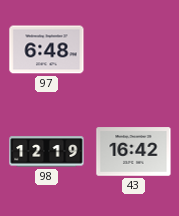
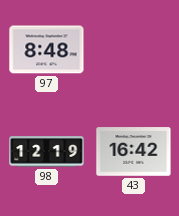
97: 6:48 -> 8:48 (47, 50)
